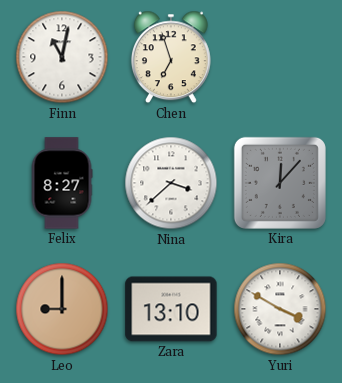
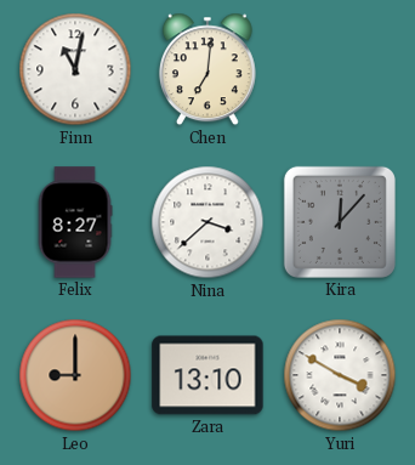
Chen: 6:57 -> 7:01 (207, 69)
